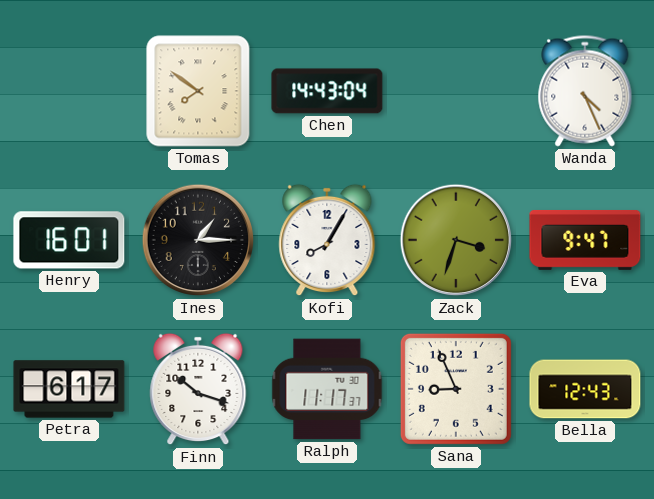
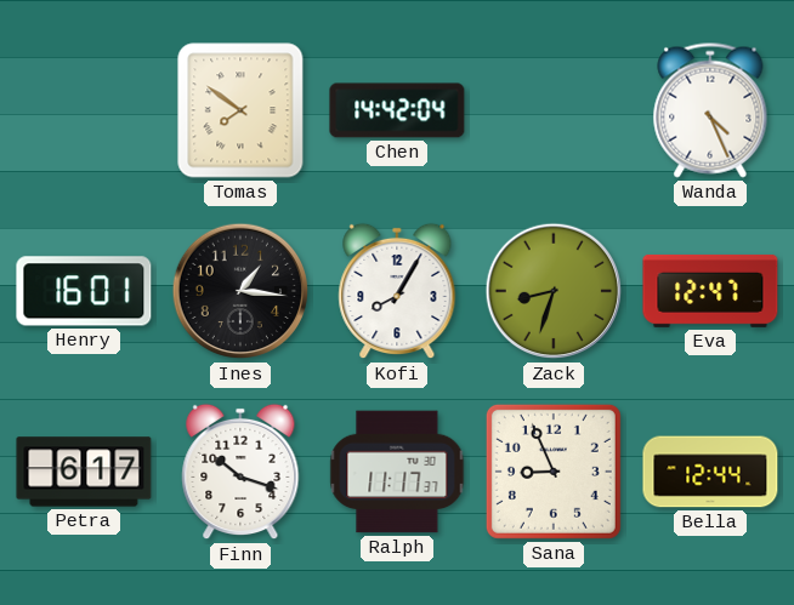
Chen: 14:43 -> 14:42 (397, 110)
Ines: 1:15 -> 1:16 (240, 291)
Zack: 3:33 -> 8:33 (554, 291)
Eva: 9:47 -> 12:47 (710, 291)
Bella: 12:43 -> 12:44 (710, 472)
